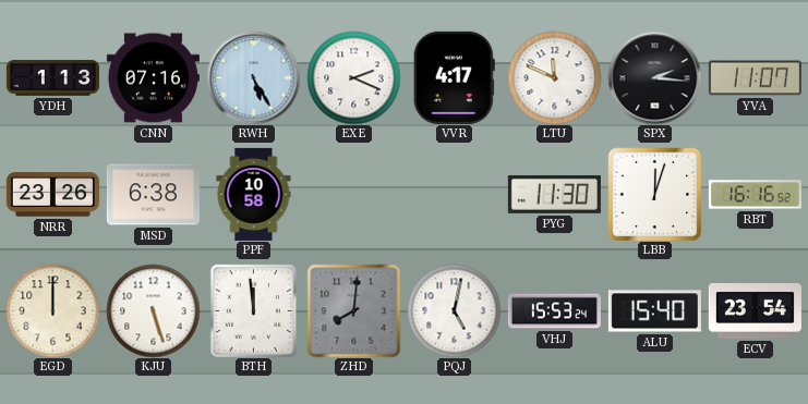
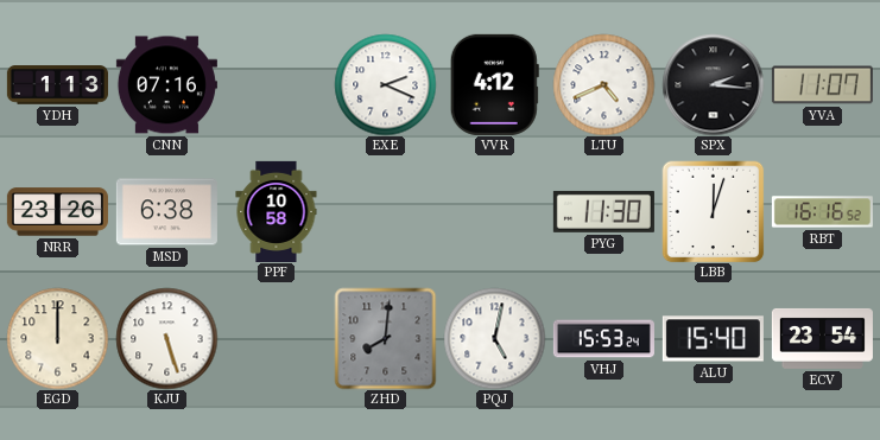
RWH: 5:25 -> none (253, 77)
VVR: 4:17 -> 4:12 (494, 84)
LTU: 11:49 -> 4:41 (603, 84)
BTH: 11:59 -> none (253, 310)
